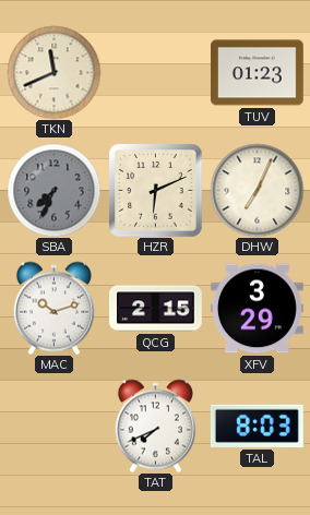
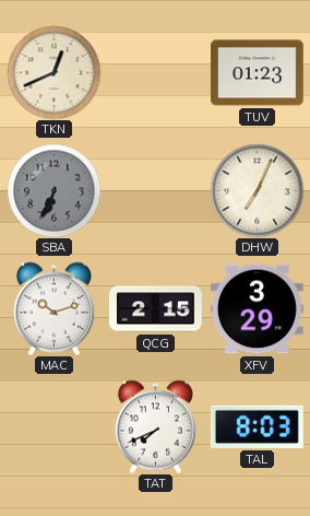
TKN: 11:41 -> 12:41 (53, 72)
SBA: 7:34 -> 6:34 (53, 190)
HZR: 6:11 -> none (155, 190)
